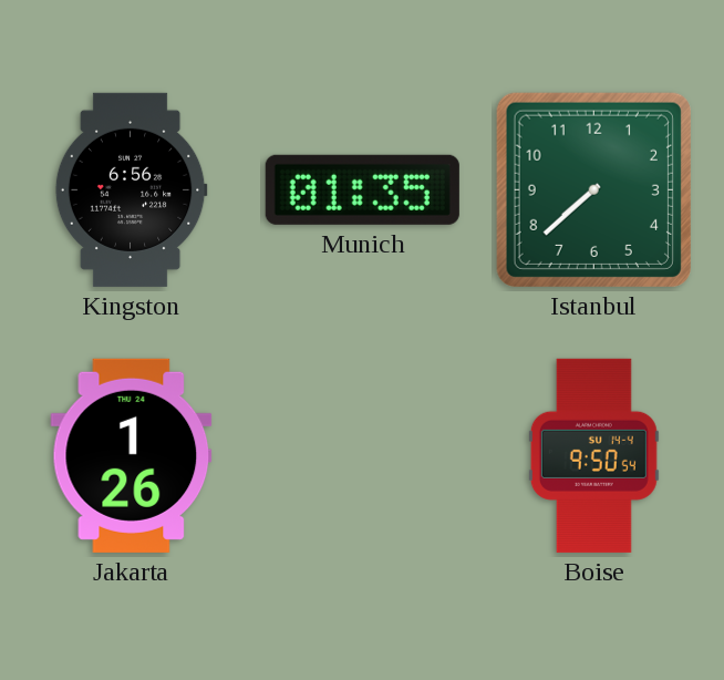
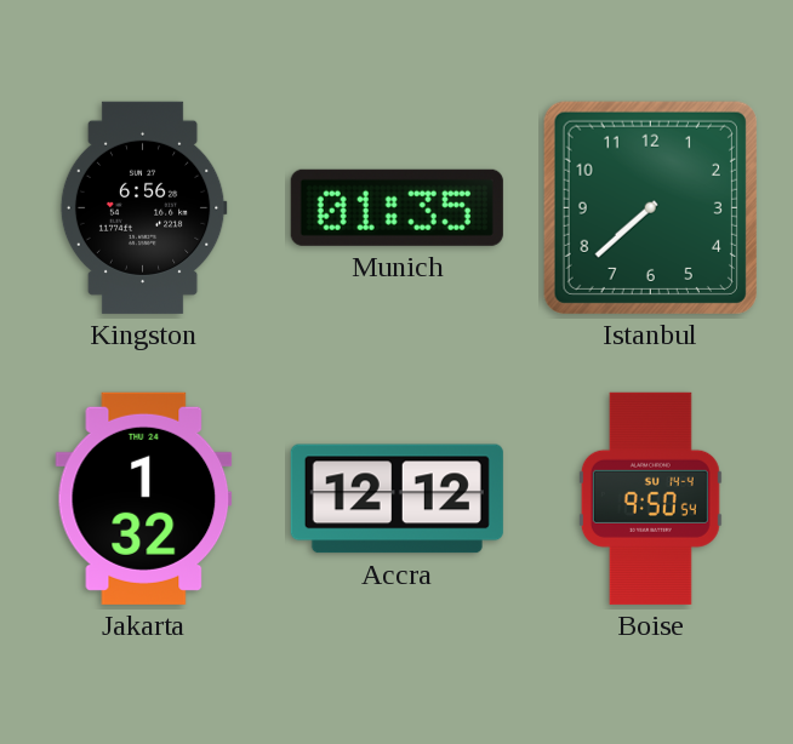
Jakarta: 1:26 -> 1:32 (144, 498)
Accra: none -> 12:12 (396, 499)
